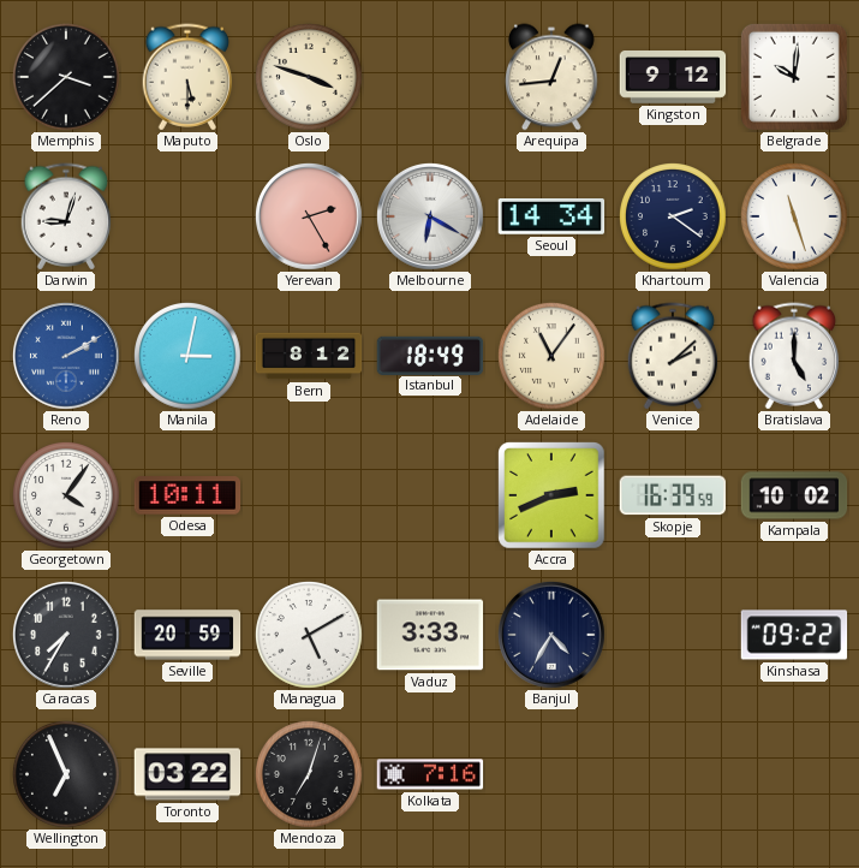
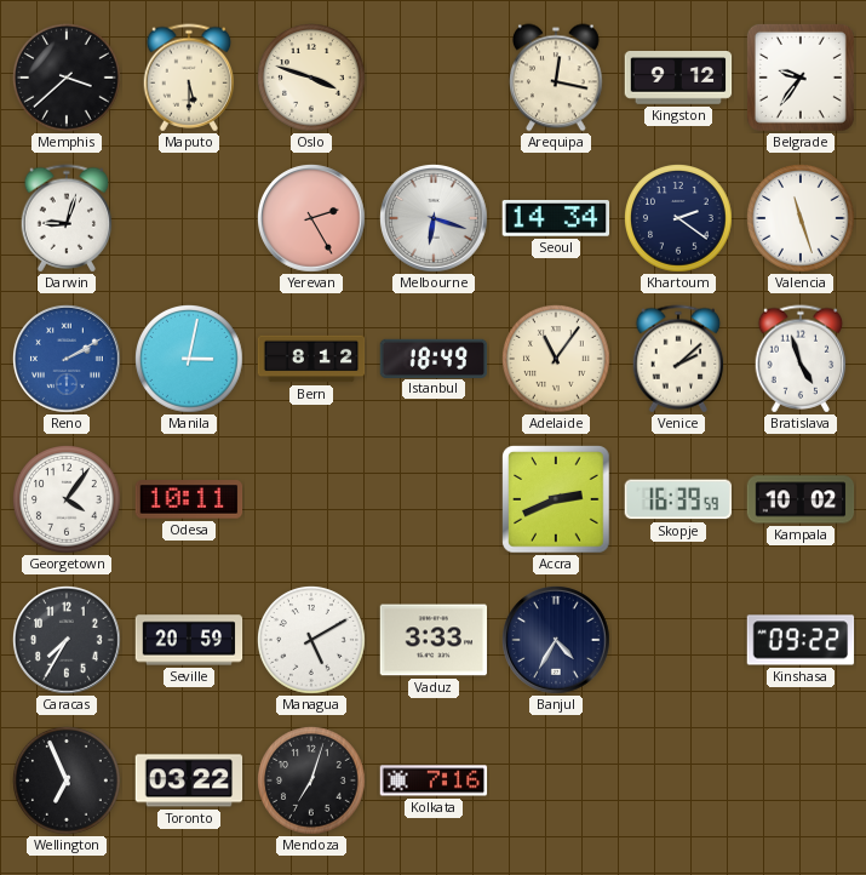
Arequipa: 12:44 -> 12:17 (556, 78)
Belgrade: 10:01 -> 9:36 (801, 78)
Melbourne: 6:20 -> 6:18 (435, 219)
Bratislava: 5:00 -> 4:57 (801, 359)
